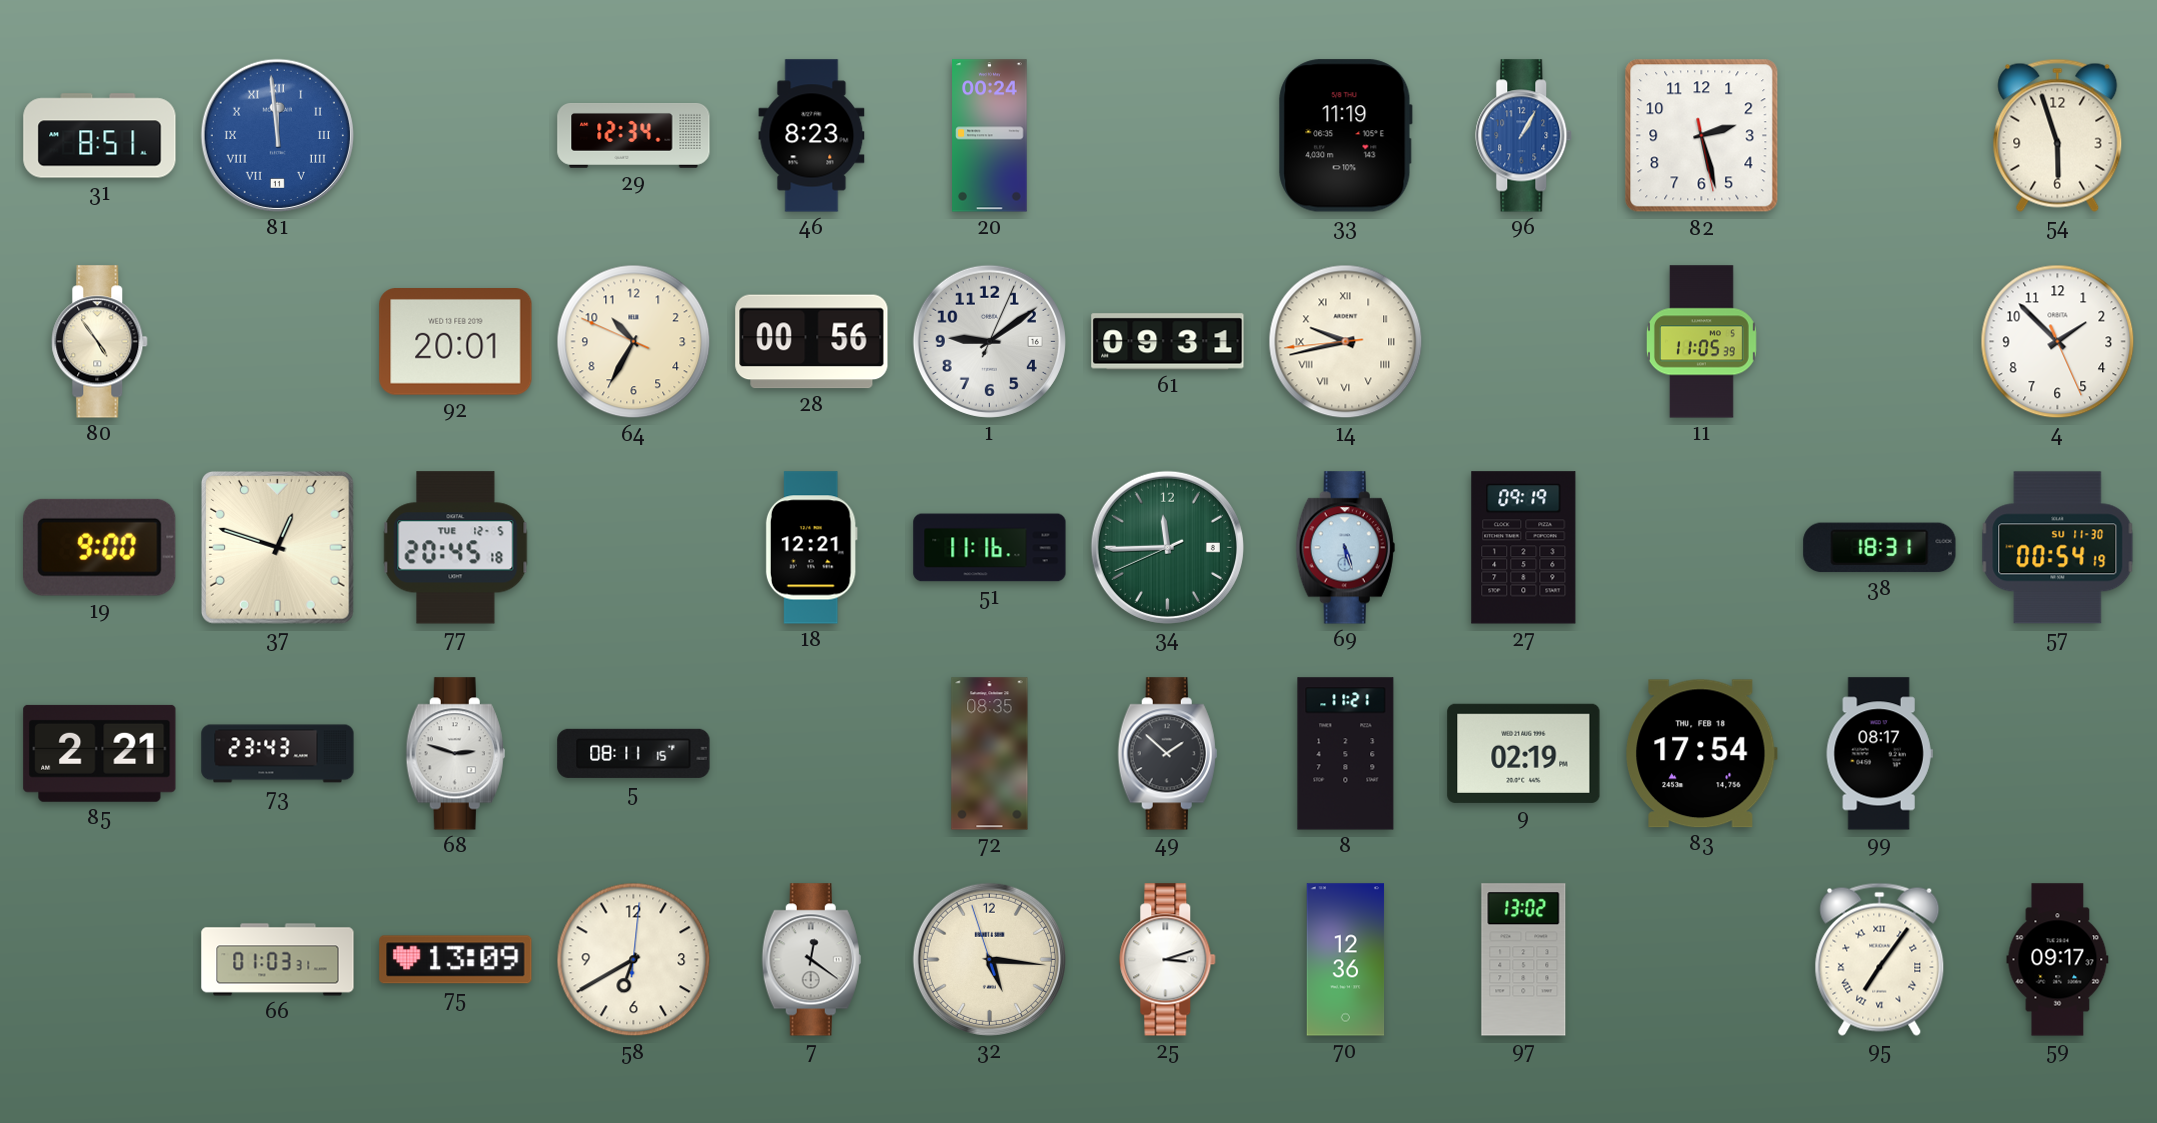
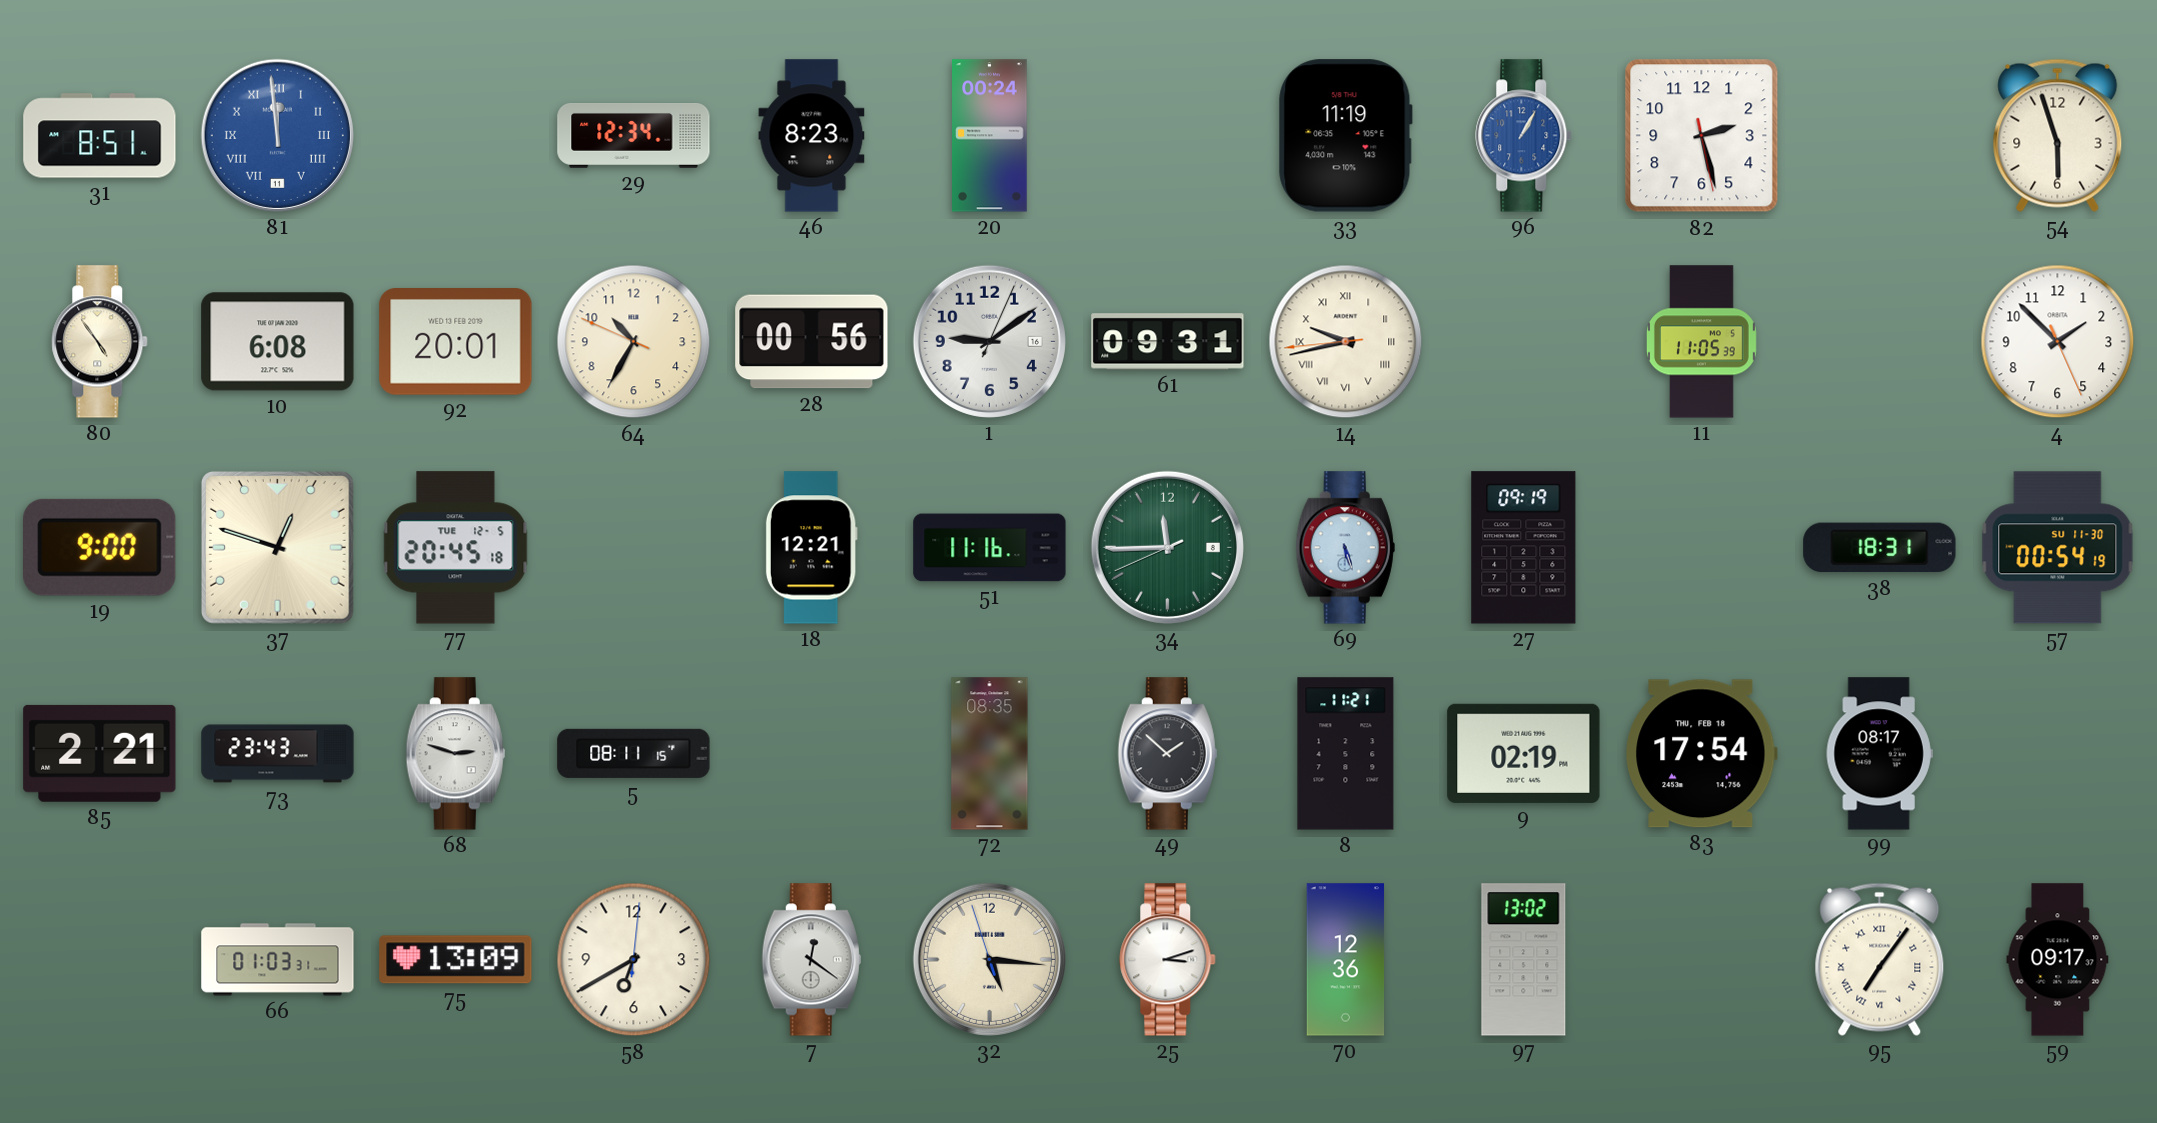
10: none -> 6:08 (278, 342)
